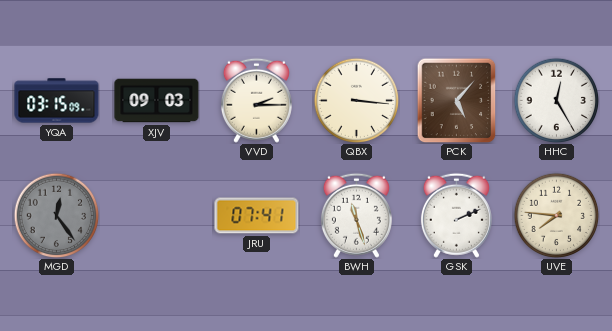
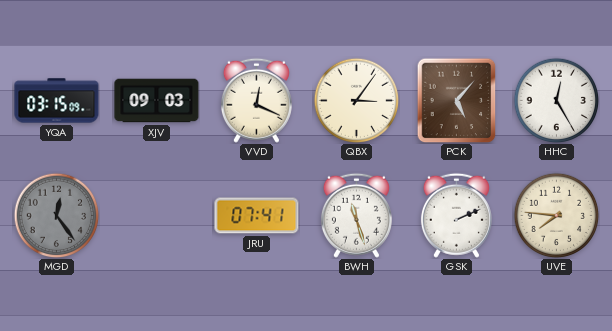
VVD: 2:15 -> 12:19 (256, 100)
QBX: 3:16 -> 3:06 (356, 100)
